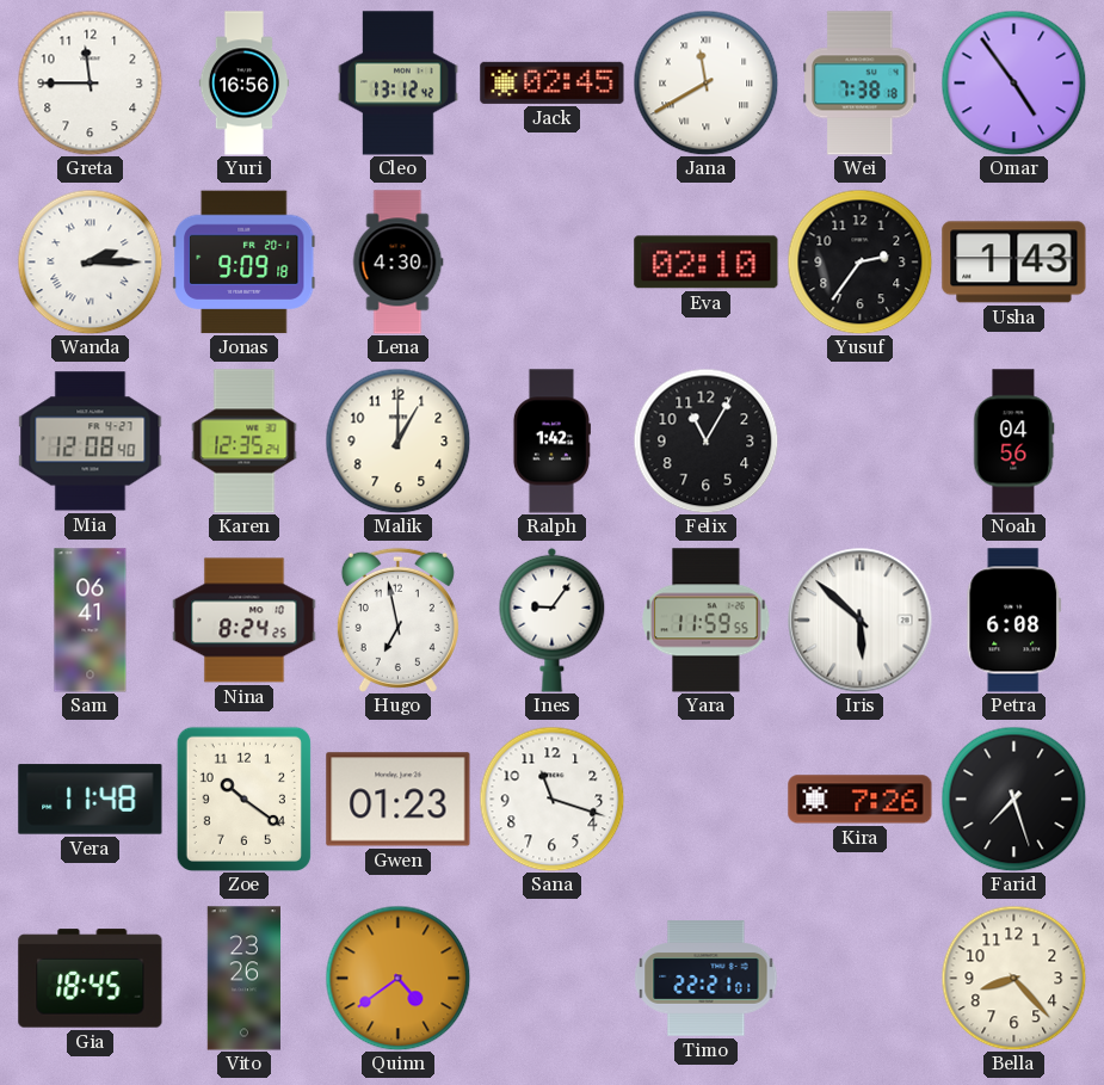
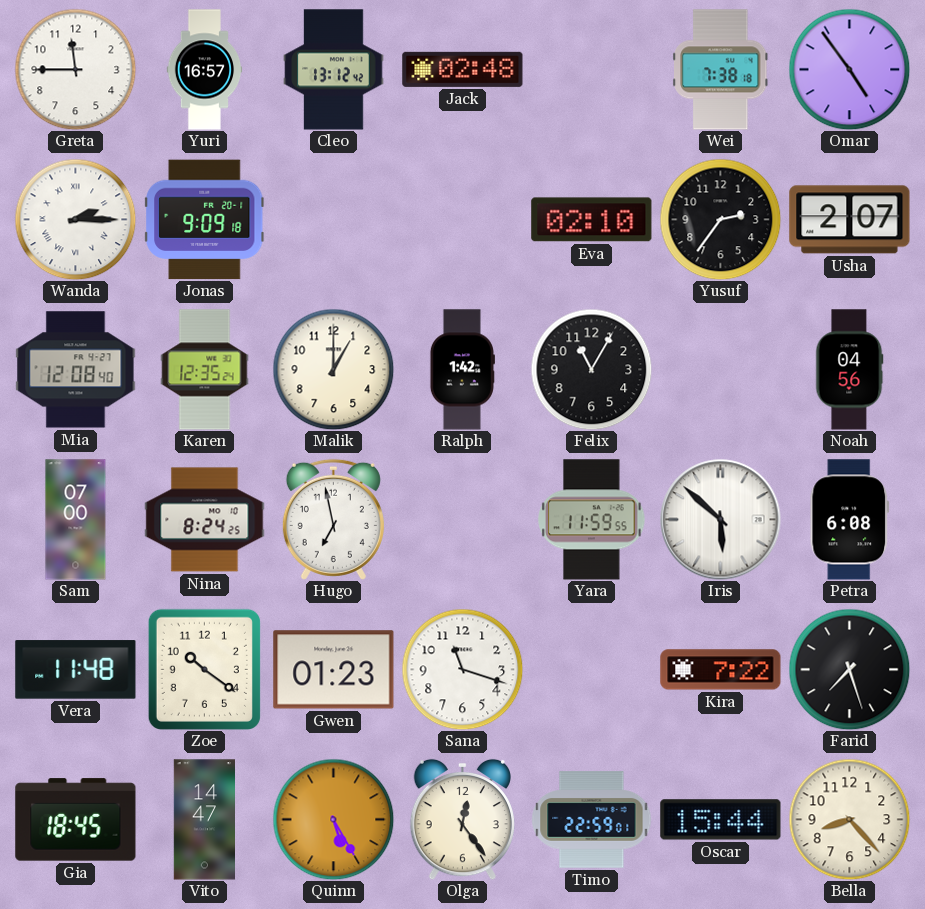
Yuri: 16:56 -> 16:57 (205, 70)
Jack: 02:45 -> 02:48 (463, 69)
Jana: 11:40 -> none (705, 82)
Lena: 4:30 -> none (397, 263)
Usha: 1:43 -> 2:07 (850, 220)
Sam: 06:41 -> 07:00 (76, 520)
Ines: 9:06 -> none (553, 619)
Kira: 7:26 -> 7:22 (721, 670)
Vito: 23:26 -> 14:47 (205, 820)
Quinn: 4:39 -> 5:25 (333, 819)
Olga: none -> 12:24 (462, 819)
Timo: 22:21 -> 22:59 (592, 820)
Oscar: none -> 15:44 (721, 820)
